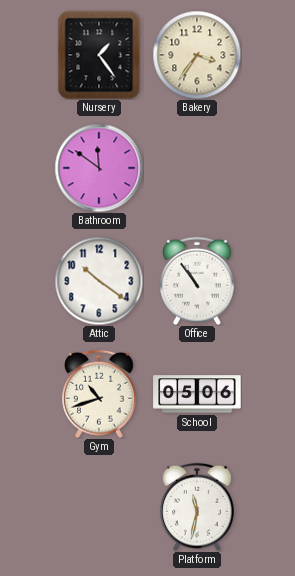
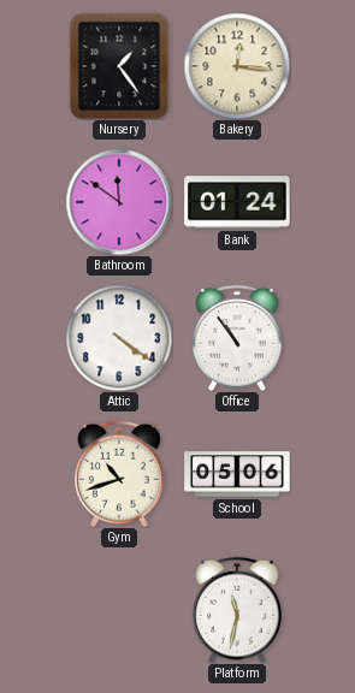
Bakery: 3:36 -> 12:16 (237, 66)
Bank: none -> 01:24 (237, 202)
Attic: 10:21 -> 4:21 (119, 338)
